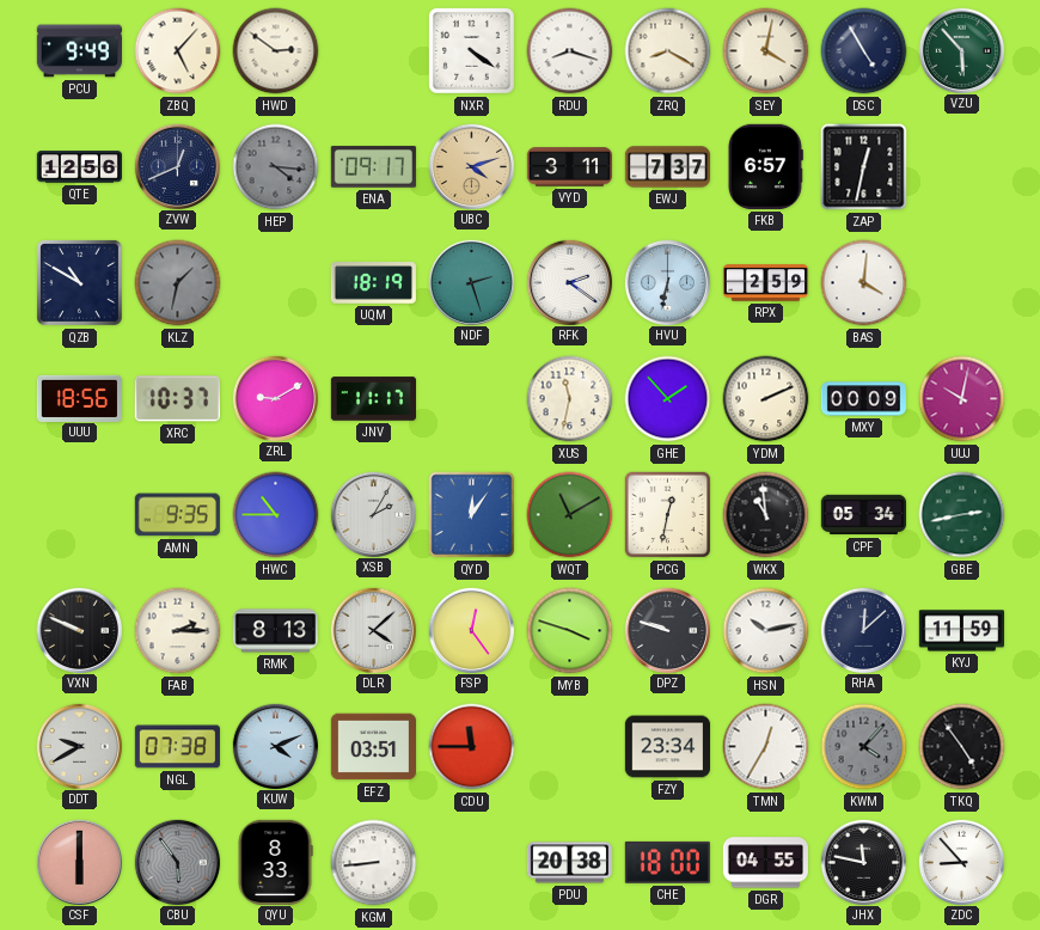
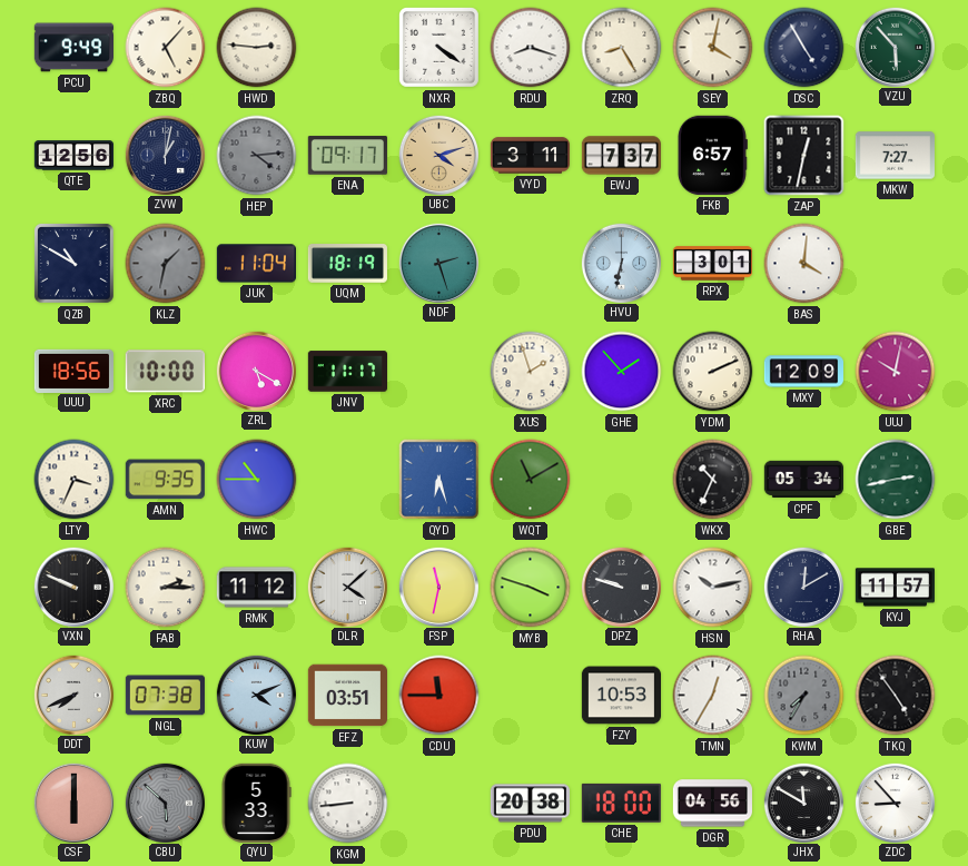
HWD: 2:51 -> 2:46 (257, 48)
ZRQ: 8:20 -> 8:25 (622, 48)
ZVW: 12:41 -> 1:02 (165, 155)
HEP: 4:16 -> 4:14 (257, 156)
MKW: none -> 7:27 (895, 156)
JUK: none -> 11:04 (256, 264)
RFK: 2:21 -> none (569, 282)
RPX: 2:59 -> 3:01 (712, 264)
XRC: 10:37 -> 10:00 (165, 372)
ZRL: 9:10 -> 5:20 (256, 371)
XUS: 11:32 -> 1:57 (531, 372)
MXY: 00:09 -> 12:09 (803, 372)
LTY: none -> 3:34 (75, 480)
XSB: 2:05 -> none (373, 514)
QYD: 12:06 -> 6:27 (439, 480)
PCG: 12:32 -> none (668, 515)
WKX: 10:59 -> 10:34 (713, 480)
RMK: 8:13 -> 11:12 (256, 588)
FSP: 12:24 -> 11:32 (438, 587)
RHA: 12:08 -> 12:10 (803, 587)
KYJ: 11:59 -> 11:57 (895, 588)
DDT: 9:40 -> 7:41 (73, 695)
FZY: 23:34 -> 10:53 (621, 696)
KWM: 4:07 -> 7:35 (804, 696)
CBU: 5:54 -> 5:52 (165, 803)
QYU: 8:33 -> 5:33 (256, 803)
DGR: 04:55 -> 04:56 (712, 804)
JHX: 11:47 -> 11:50 (803, 803)
